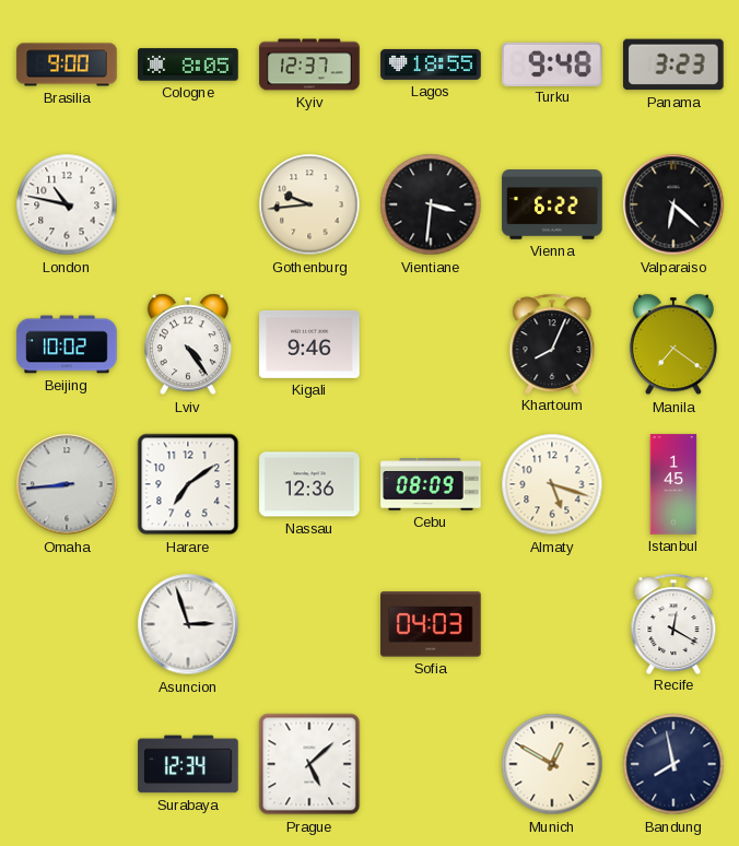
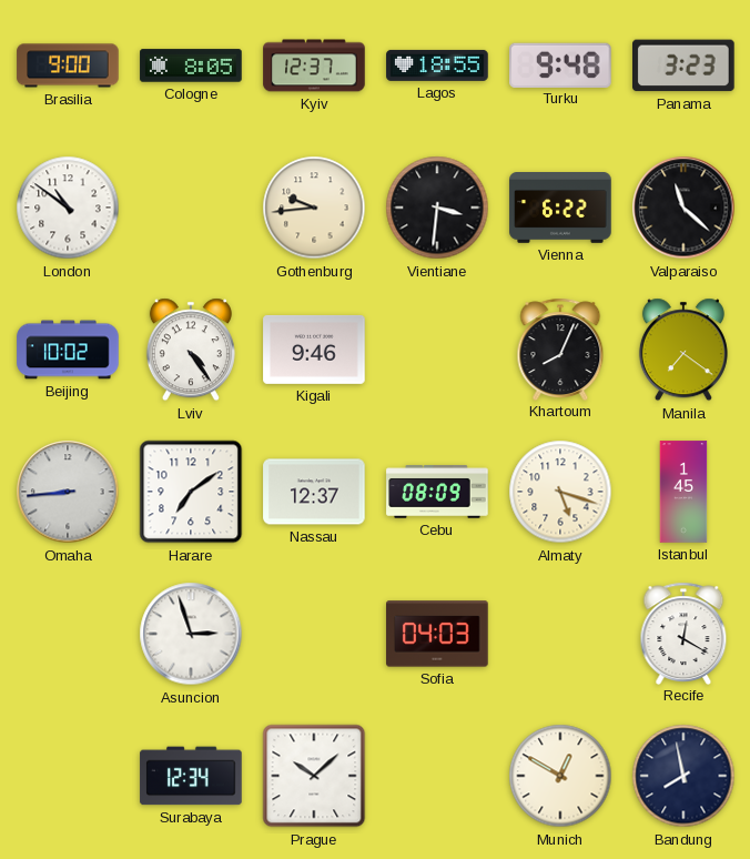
London: 10:47 -> 10:51 (68, 208)
Valparaiso: 6:22 -> 11:22 (683, 208)
Nassau: 12:36 -> 12:37 (314, 492)
Prague: 5:08 -> 10:08 (314, 776)
